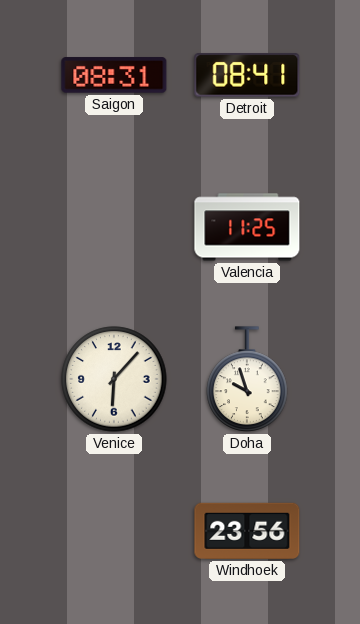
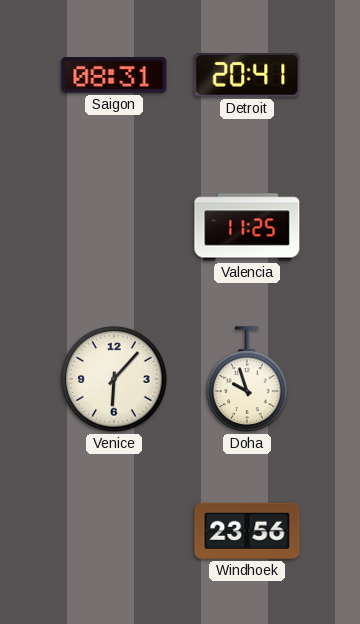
Detroit: 08:41 -> 20:41 (247, 75)
